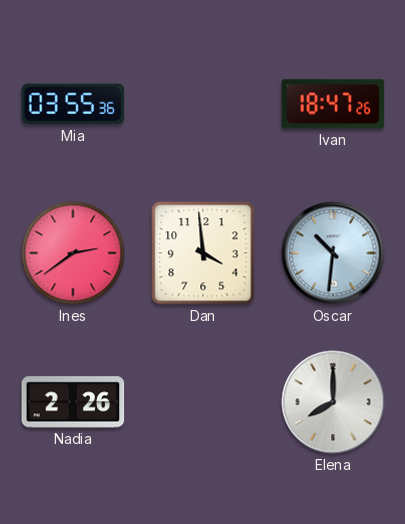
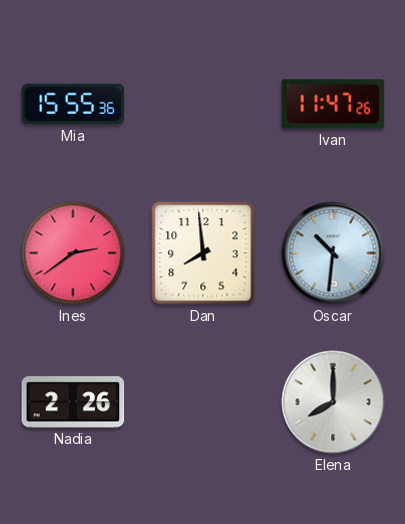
Mia: 03:55 -> 15:55 (73, 104)
Ivan: 18:47 -> 11:47 (333, 104)
Dan: 3:59 -> 7:59 (203, 253)
